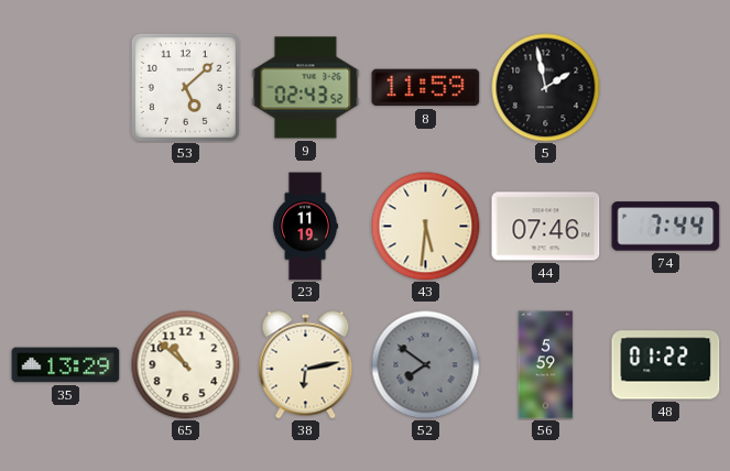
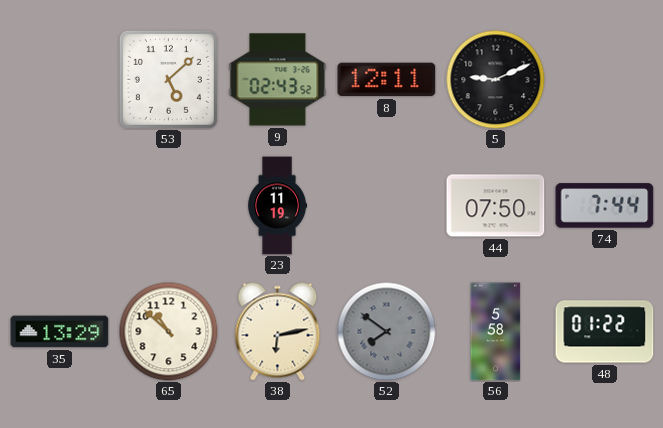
8: 11:59 -> 12:11 (387, 80)
5: 1:58 -> 9:11 (496, 80)
43: 5:31 -> none (426, 227)
44: 07:46 -> 07:50 (496, 206)
56: 5:59 -> 5:58 (496, 332)
